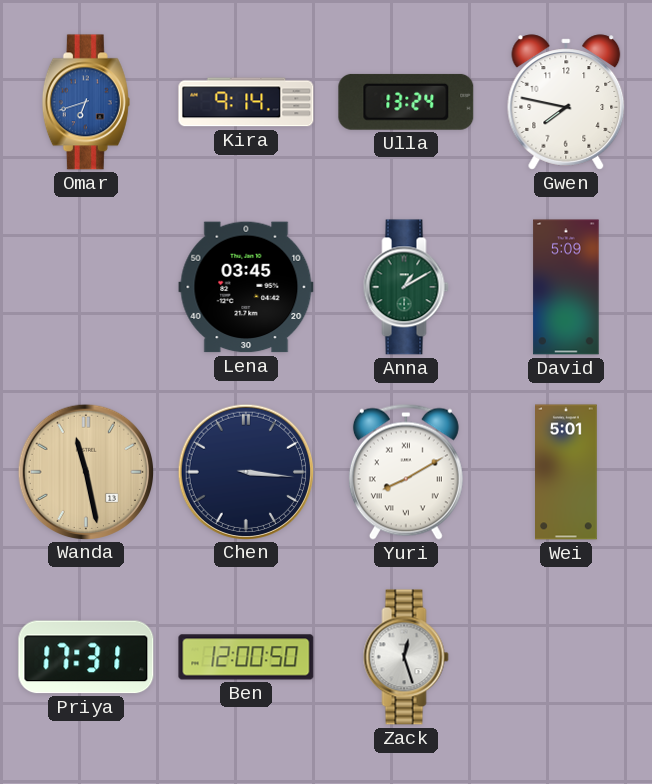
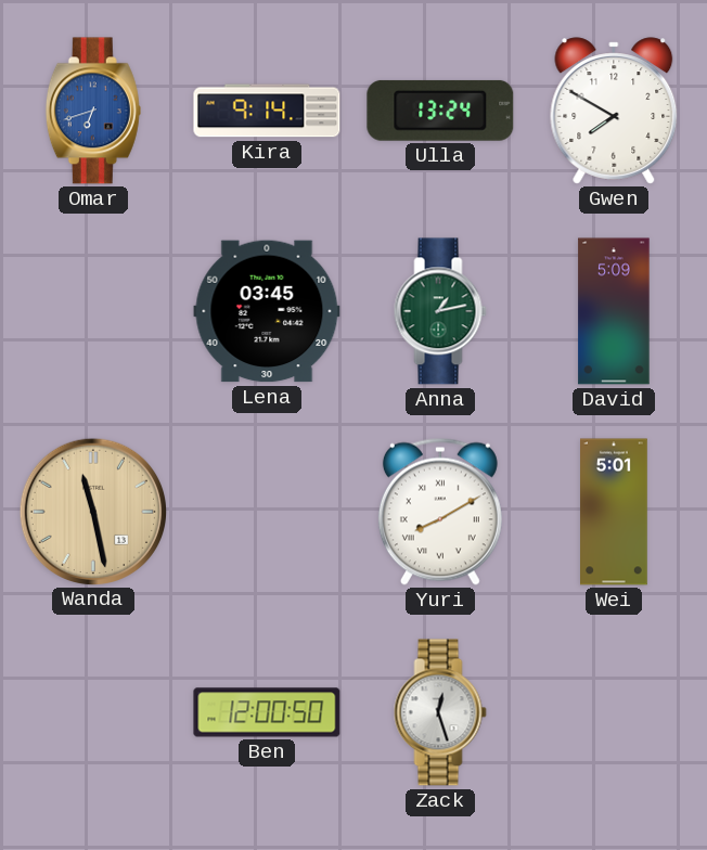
Gwen: 7:47 -> 7:50 (614, 111)
Anna: 1:10 -> 1:13 (440, 311)
Chen: 3:16 -> none (245, 471)
Priya: 17:31 -> none (86, 657)
